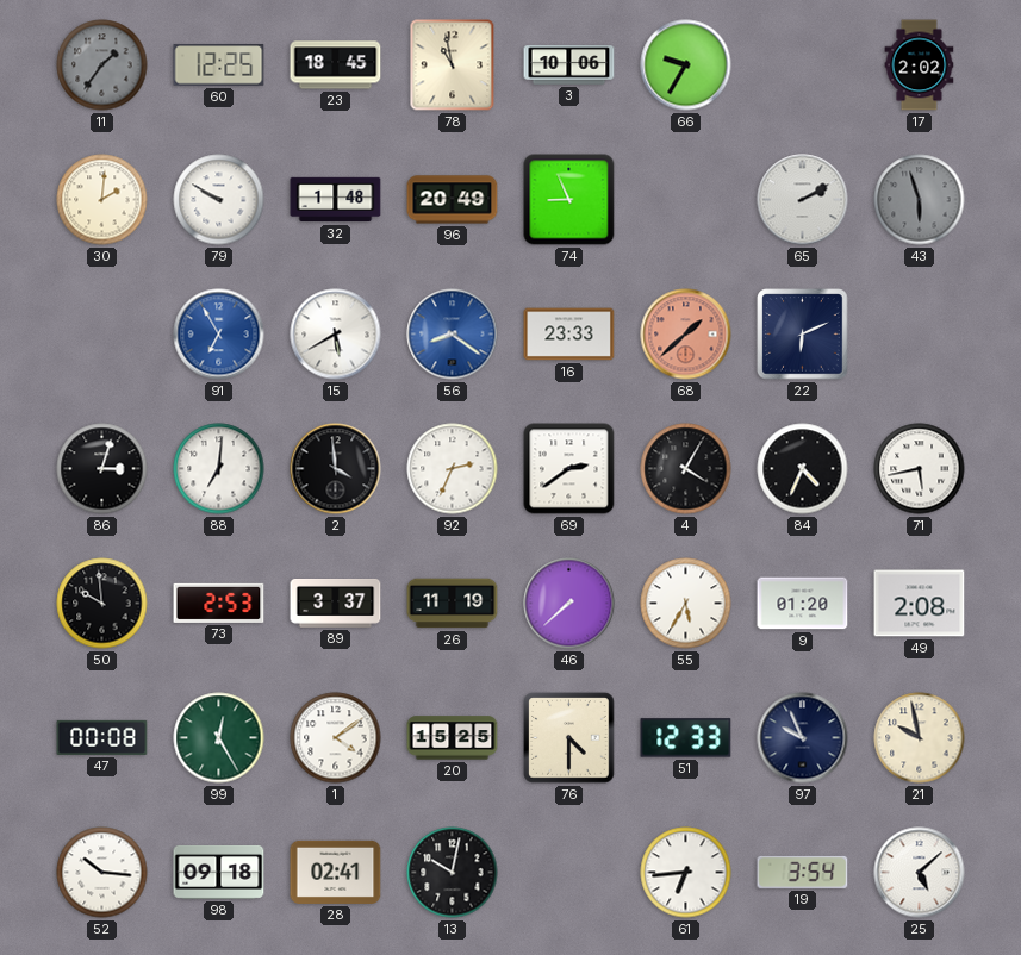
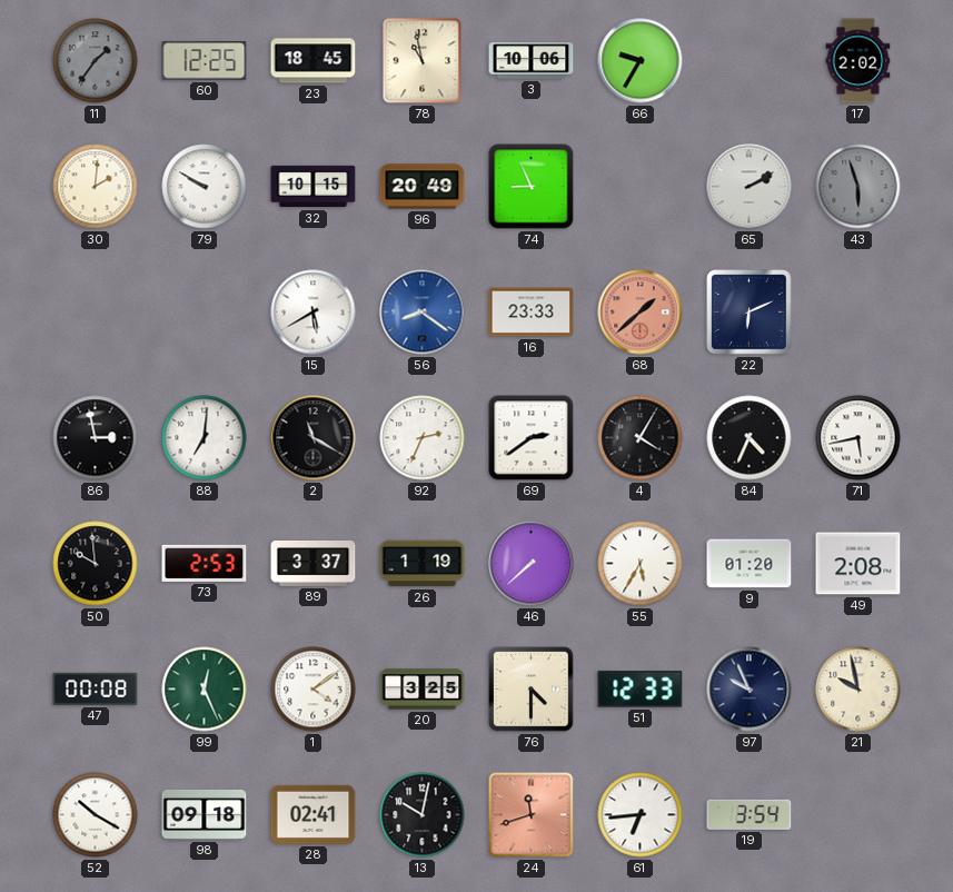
32: 1:48 -> 10:15 (314, 187)
91: 6:55 -> none (219, 335)
86: 3:03 -> 2:58 (96, 438)
2: 3:59 -> 11:20 (314, 438)
26: 11:19 -> 1:19 (423, 564)
99: 12:25 -> 12:26 (205, 690)
20: 15:25 -> 3:25 (423, 690)
52: 10:16 -> 10:20 (96, 815)
24: none -> 11:42 (532, 815)
25: 5:08 -> none (920, 873)
